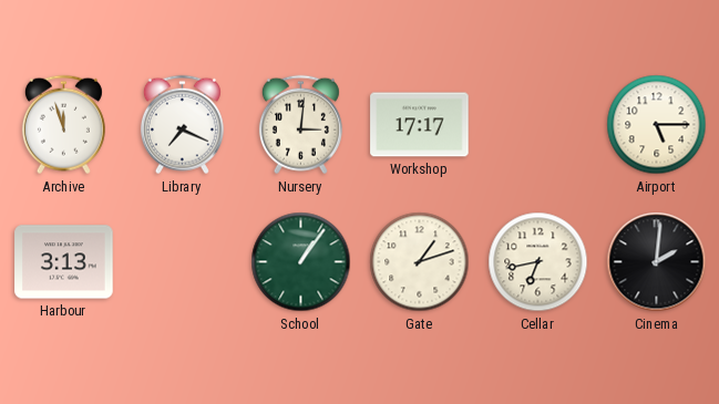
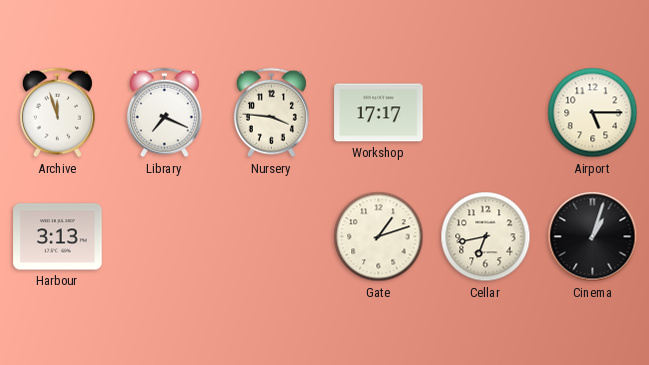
Nursery: 3:01 -> 3:46 (271, 113)
School: 1:06 -> none (301, 262)
Cinema: 2:01 -> 1:03 (593, 237)
